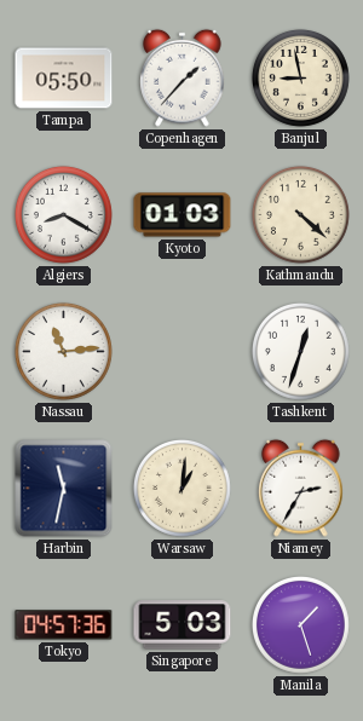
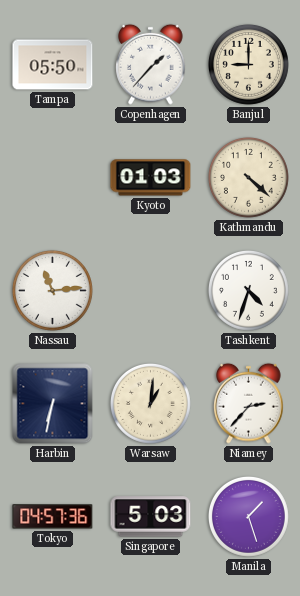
Banjul: 8:58 -> 9:00 (248, 64)
Algiers: 8:20 -> none (63, 214)
Tashkent: 12:33 -> 4:33 (248, 290)
Harbin: 11:32 -> 6:32 (53, 404)
Niamey: 2:35 -> 2:37 (249, 403)
